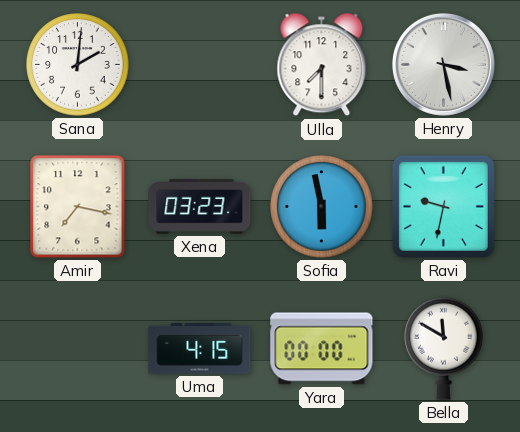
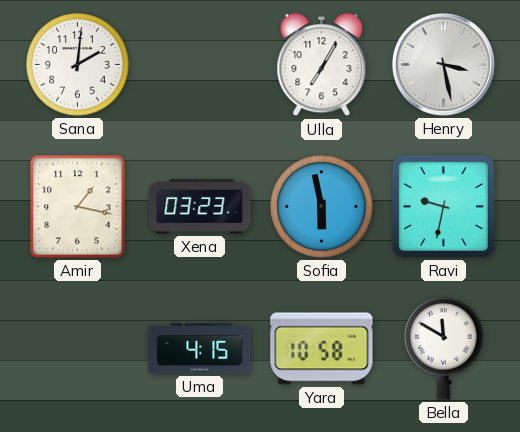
Ulla: 7:30 -> 7:05 (322, 65)
Amir: 7:17 -> 1:17 (78, 207)
Yara: 00:00 -> 10:58 (322, 349)
